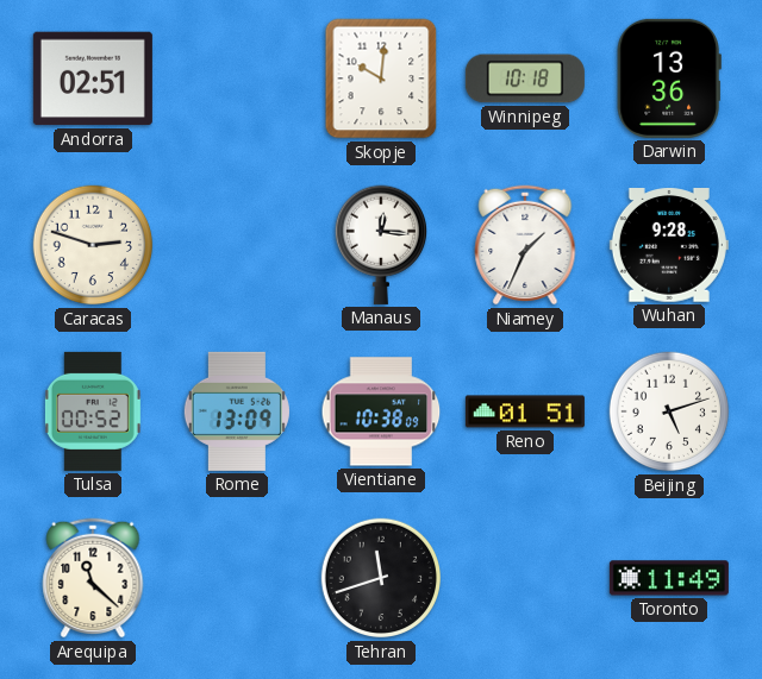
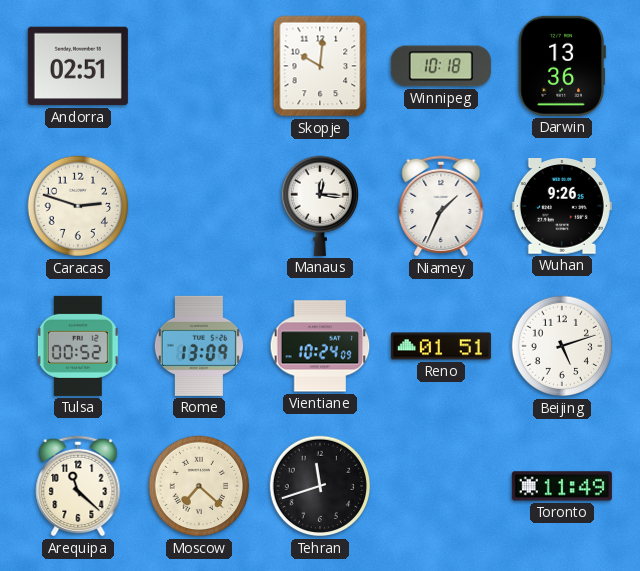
Wuhan: 9:28 -> 9:26 (562, 207)
Vientiane: 10:38 -> 10:24 (320, 346)
Moscow: none -> 7:22 (199, 486)
